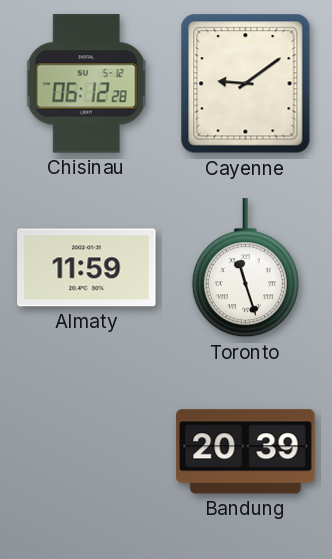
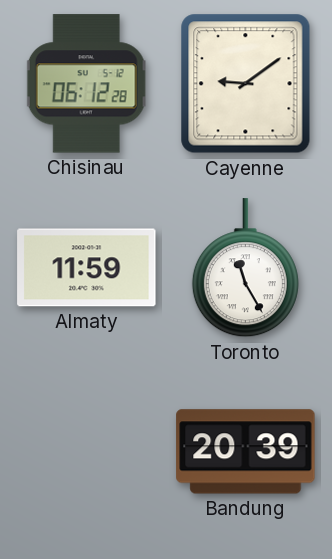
Toronto: 11:27 -> 11:25 (245, 268)
